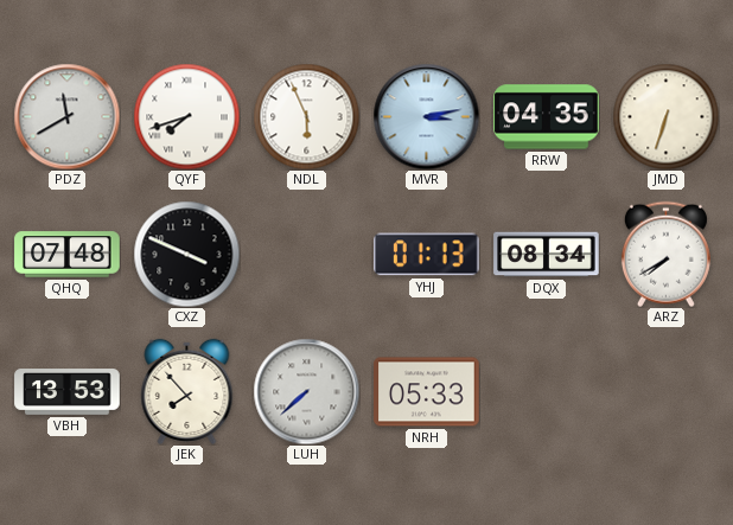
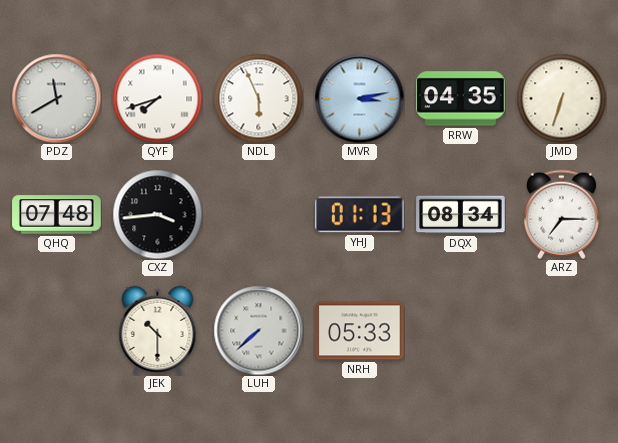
CXZ: 3:49 -> 3:44 (157, 214)
ARZ: 7:40 -> 7:15 (561, 214)
VBH: 13:53 -> none (68, 392)
JEK: 7:53 -> 10:30 (158, 330)
